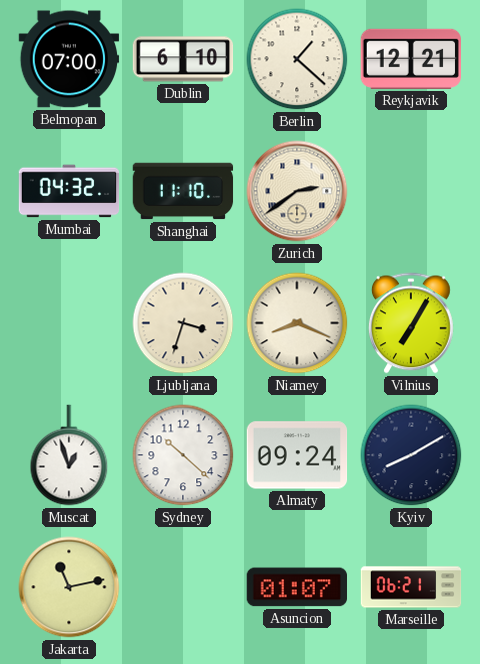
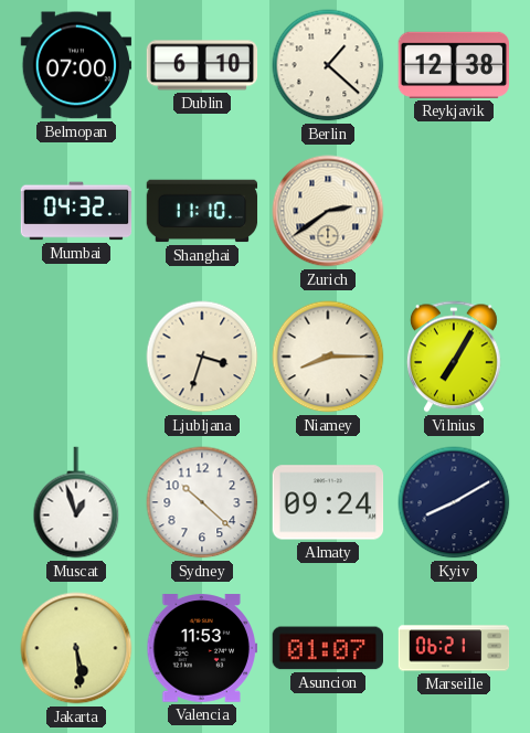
Reykjavik: 12:21 -> 12:38 (453, 65)
Niamey: 8:19 -> 8:15 (328, 357)
Jakarta: 11:13 -> 5:29 (76, 648)
Valencia: none -> 11:53 (202, 648)
